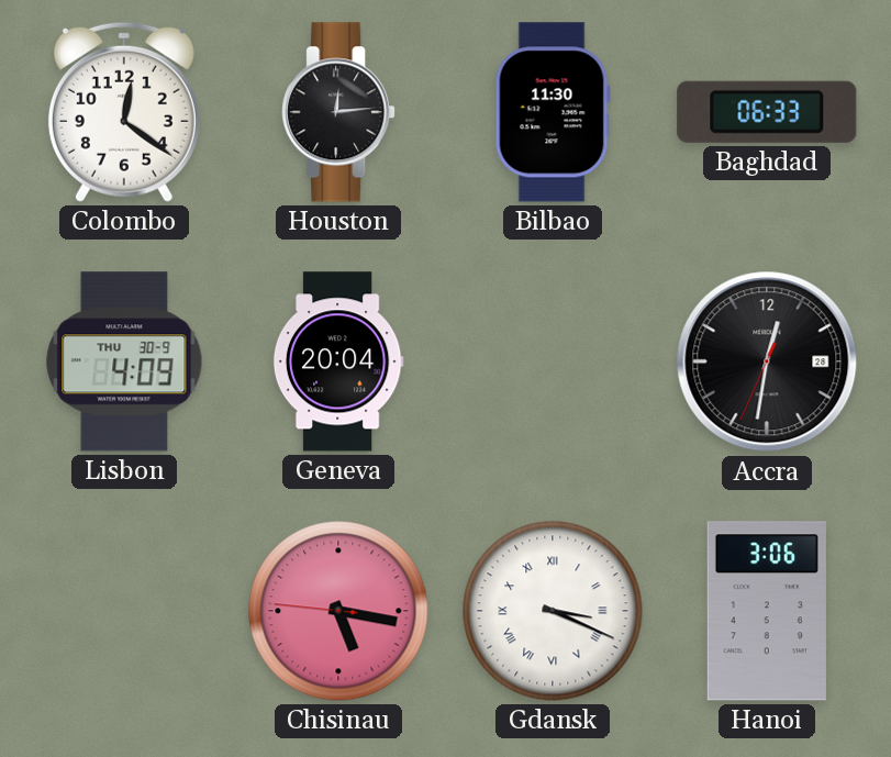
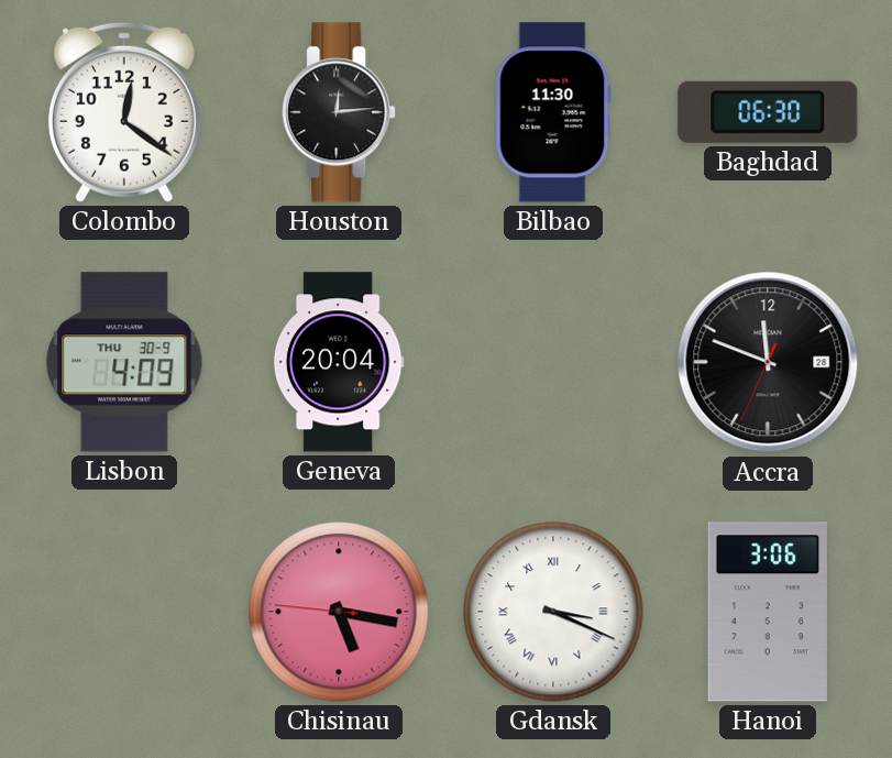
Baghdad: 06:33 -> 06:30 (768, 112)
Accra: 12:31 -> 11:48 (768, 362)
